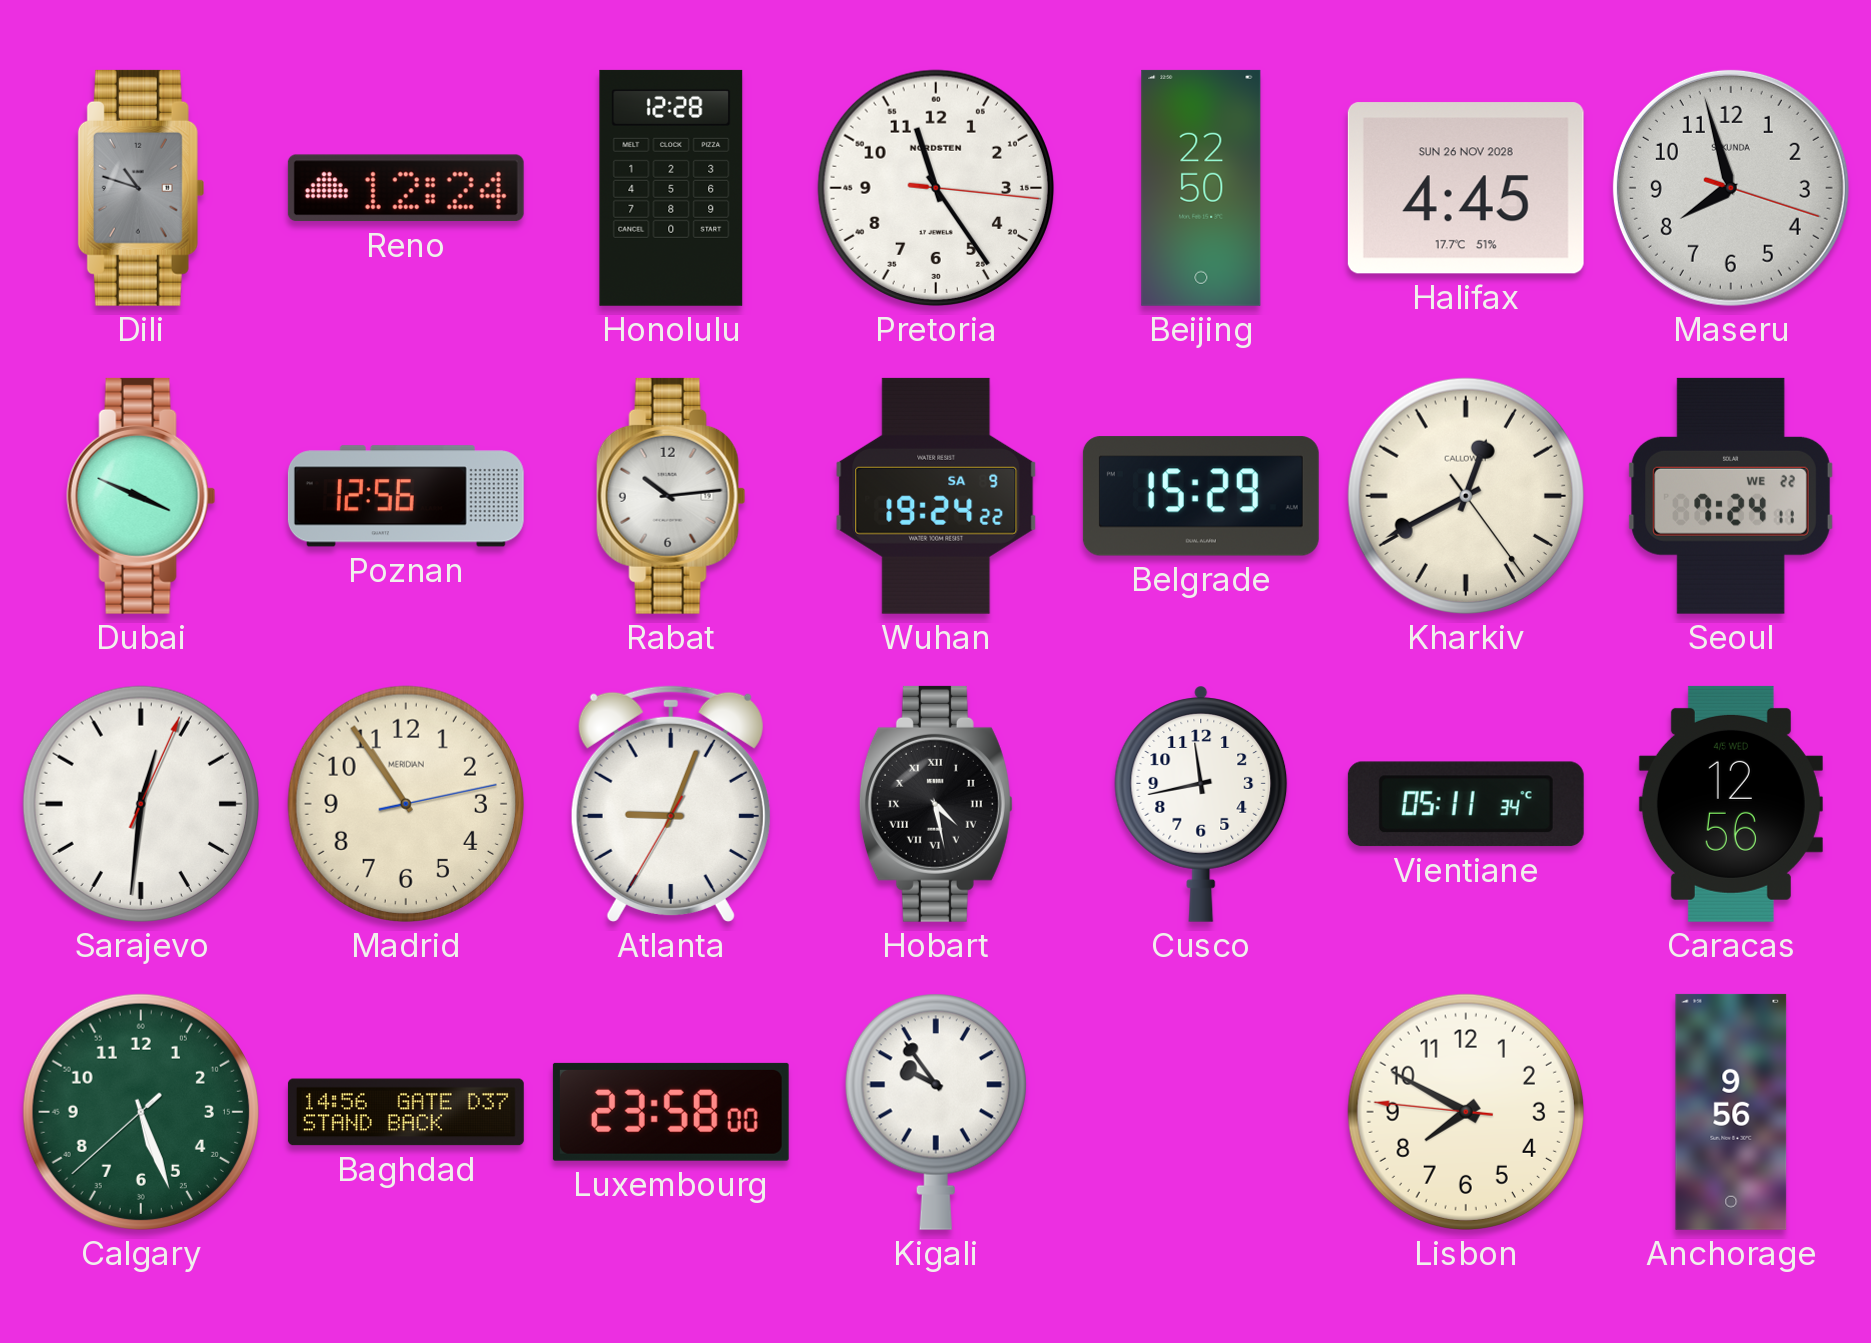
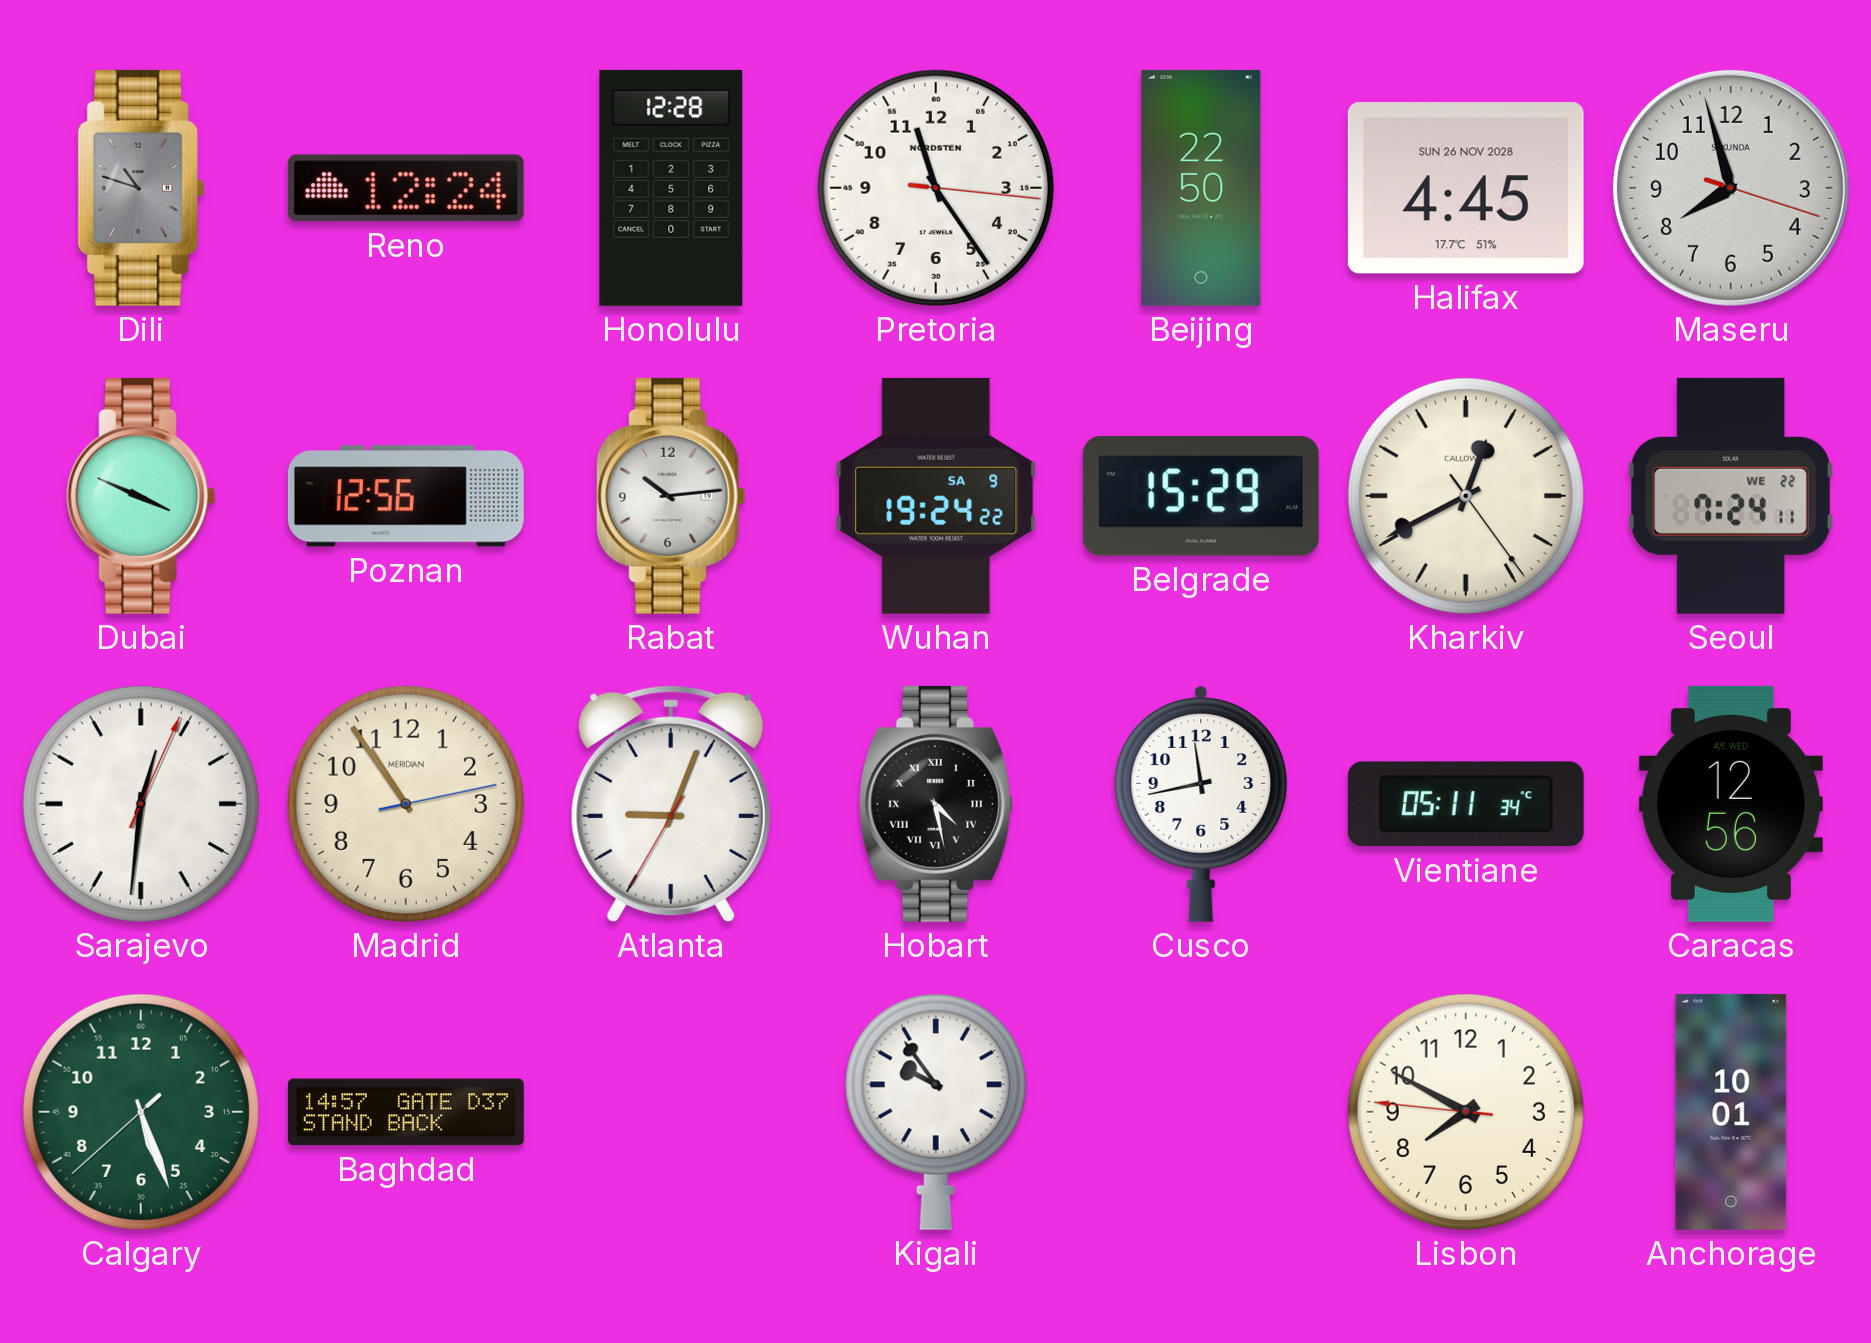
Baghdad: 14:56 -> 14:57 (406, 1112)
Luxembourg: 23:58 -> none (671, 1112)
Anchorage: 9:56 -> 10:01 (1731, 1112)
